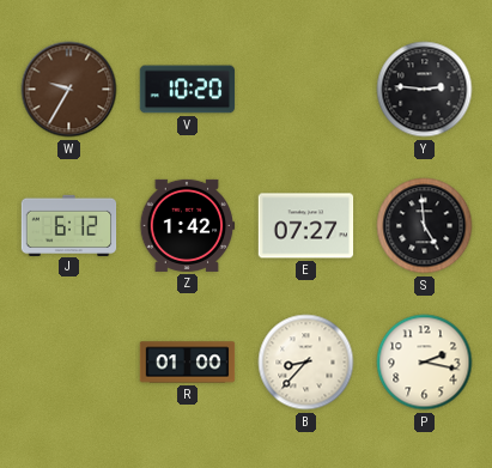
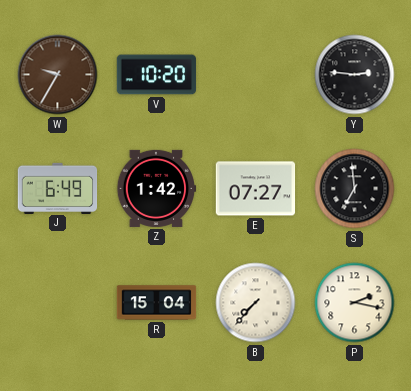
J: 6:12 -> 6:49 (58, 188)
S: 4:59 -> 6:59 (355, 189)
R: 01:00 -> 15:04 (157, 303)
B: 8:37 -> 7:37 (256, 303)
